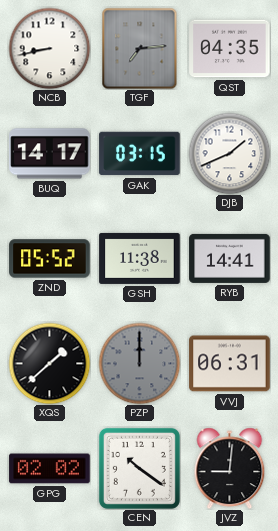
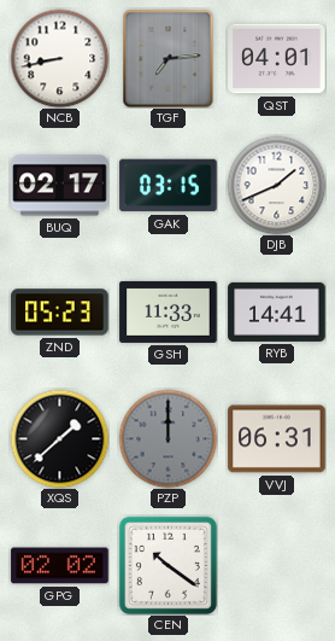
QST: 04:35 -> 04:01 (277, 59)
BUQ: 14:17 -> 02:17 (60, 186)
ZND: 05:52 -> 05:23 (60, 313)
GSH: 11:38 -> 11:33 (169, 311)
JVZ: 9:01 -> none (230, 468)
